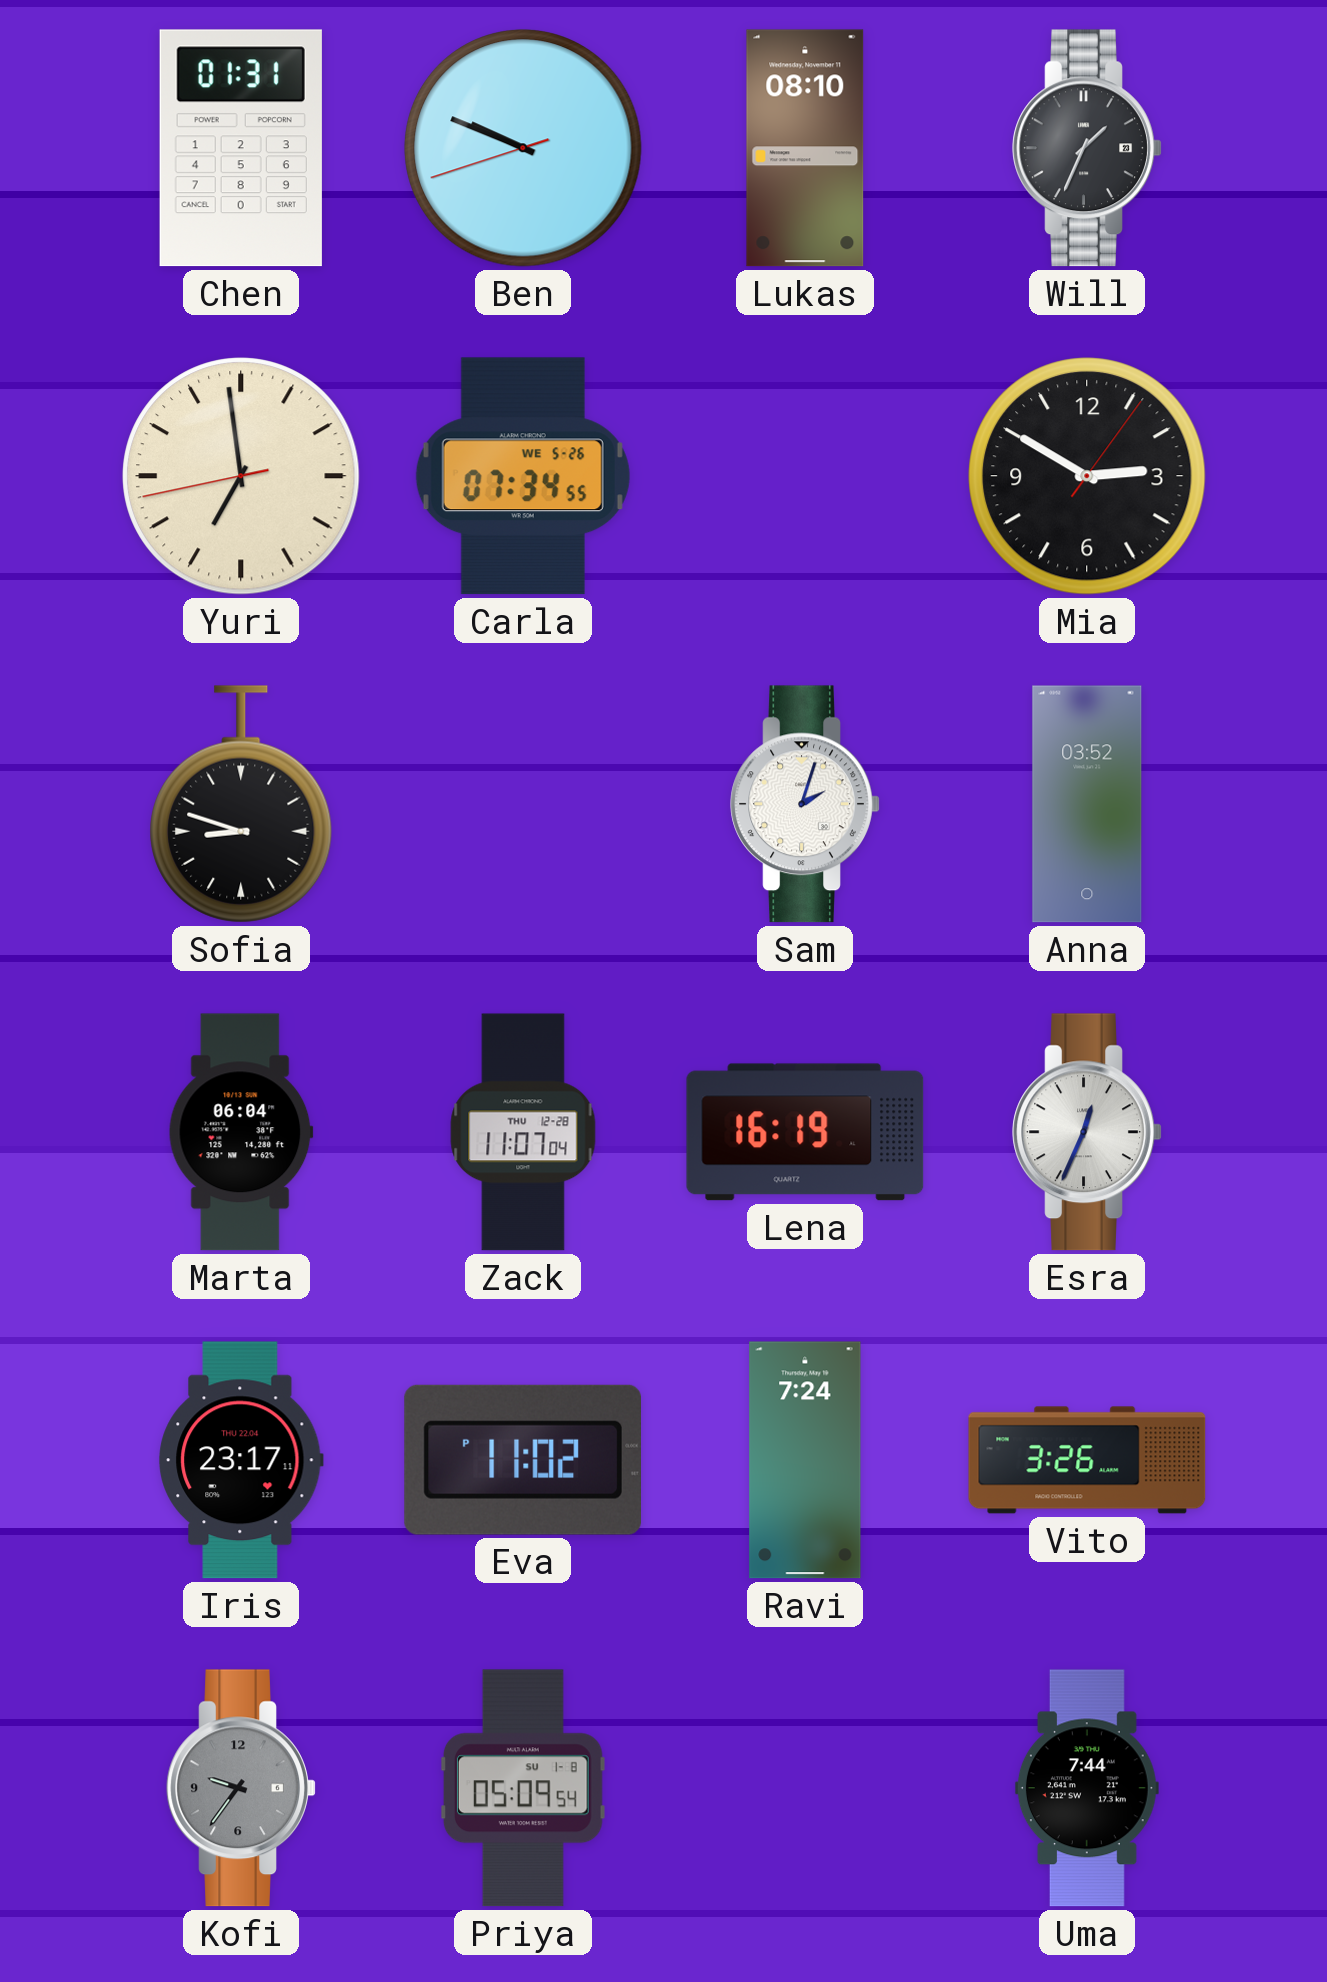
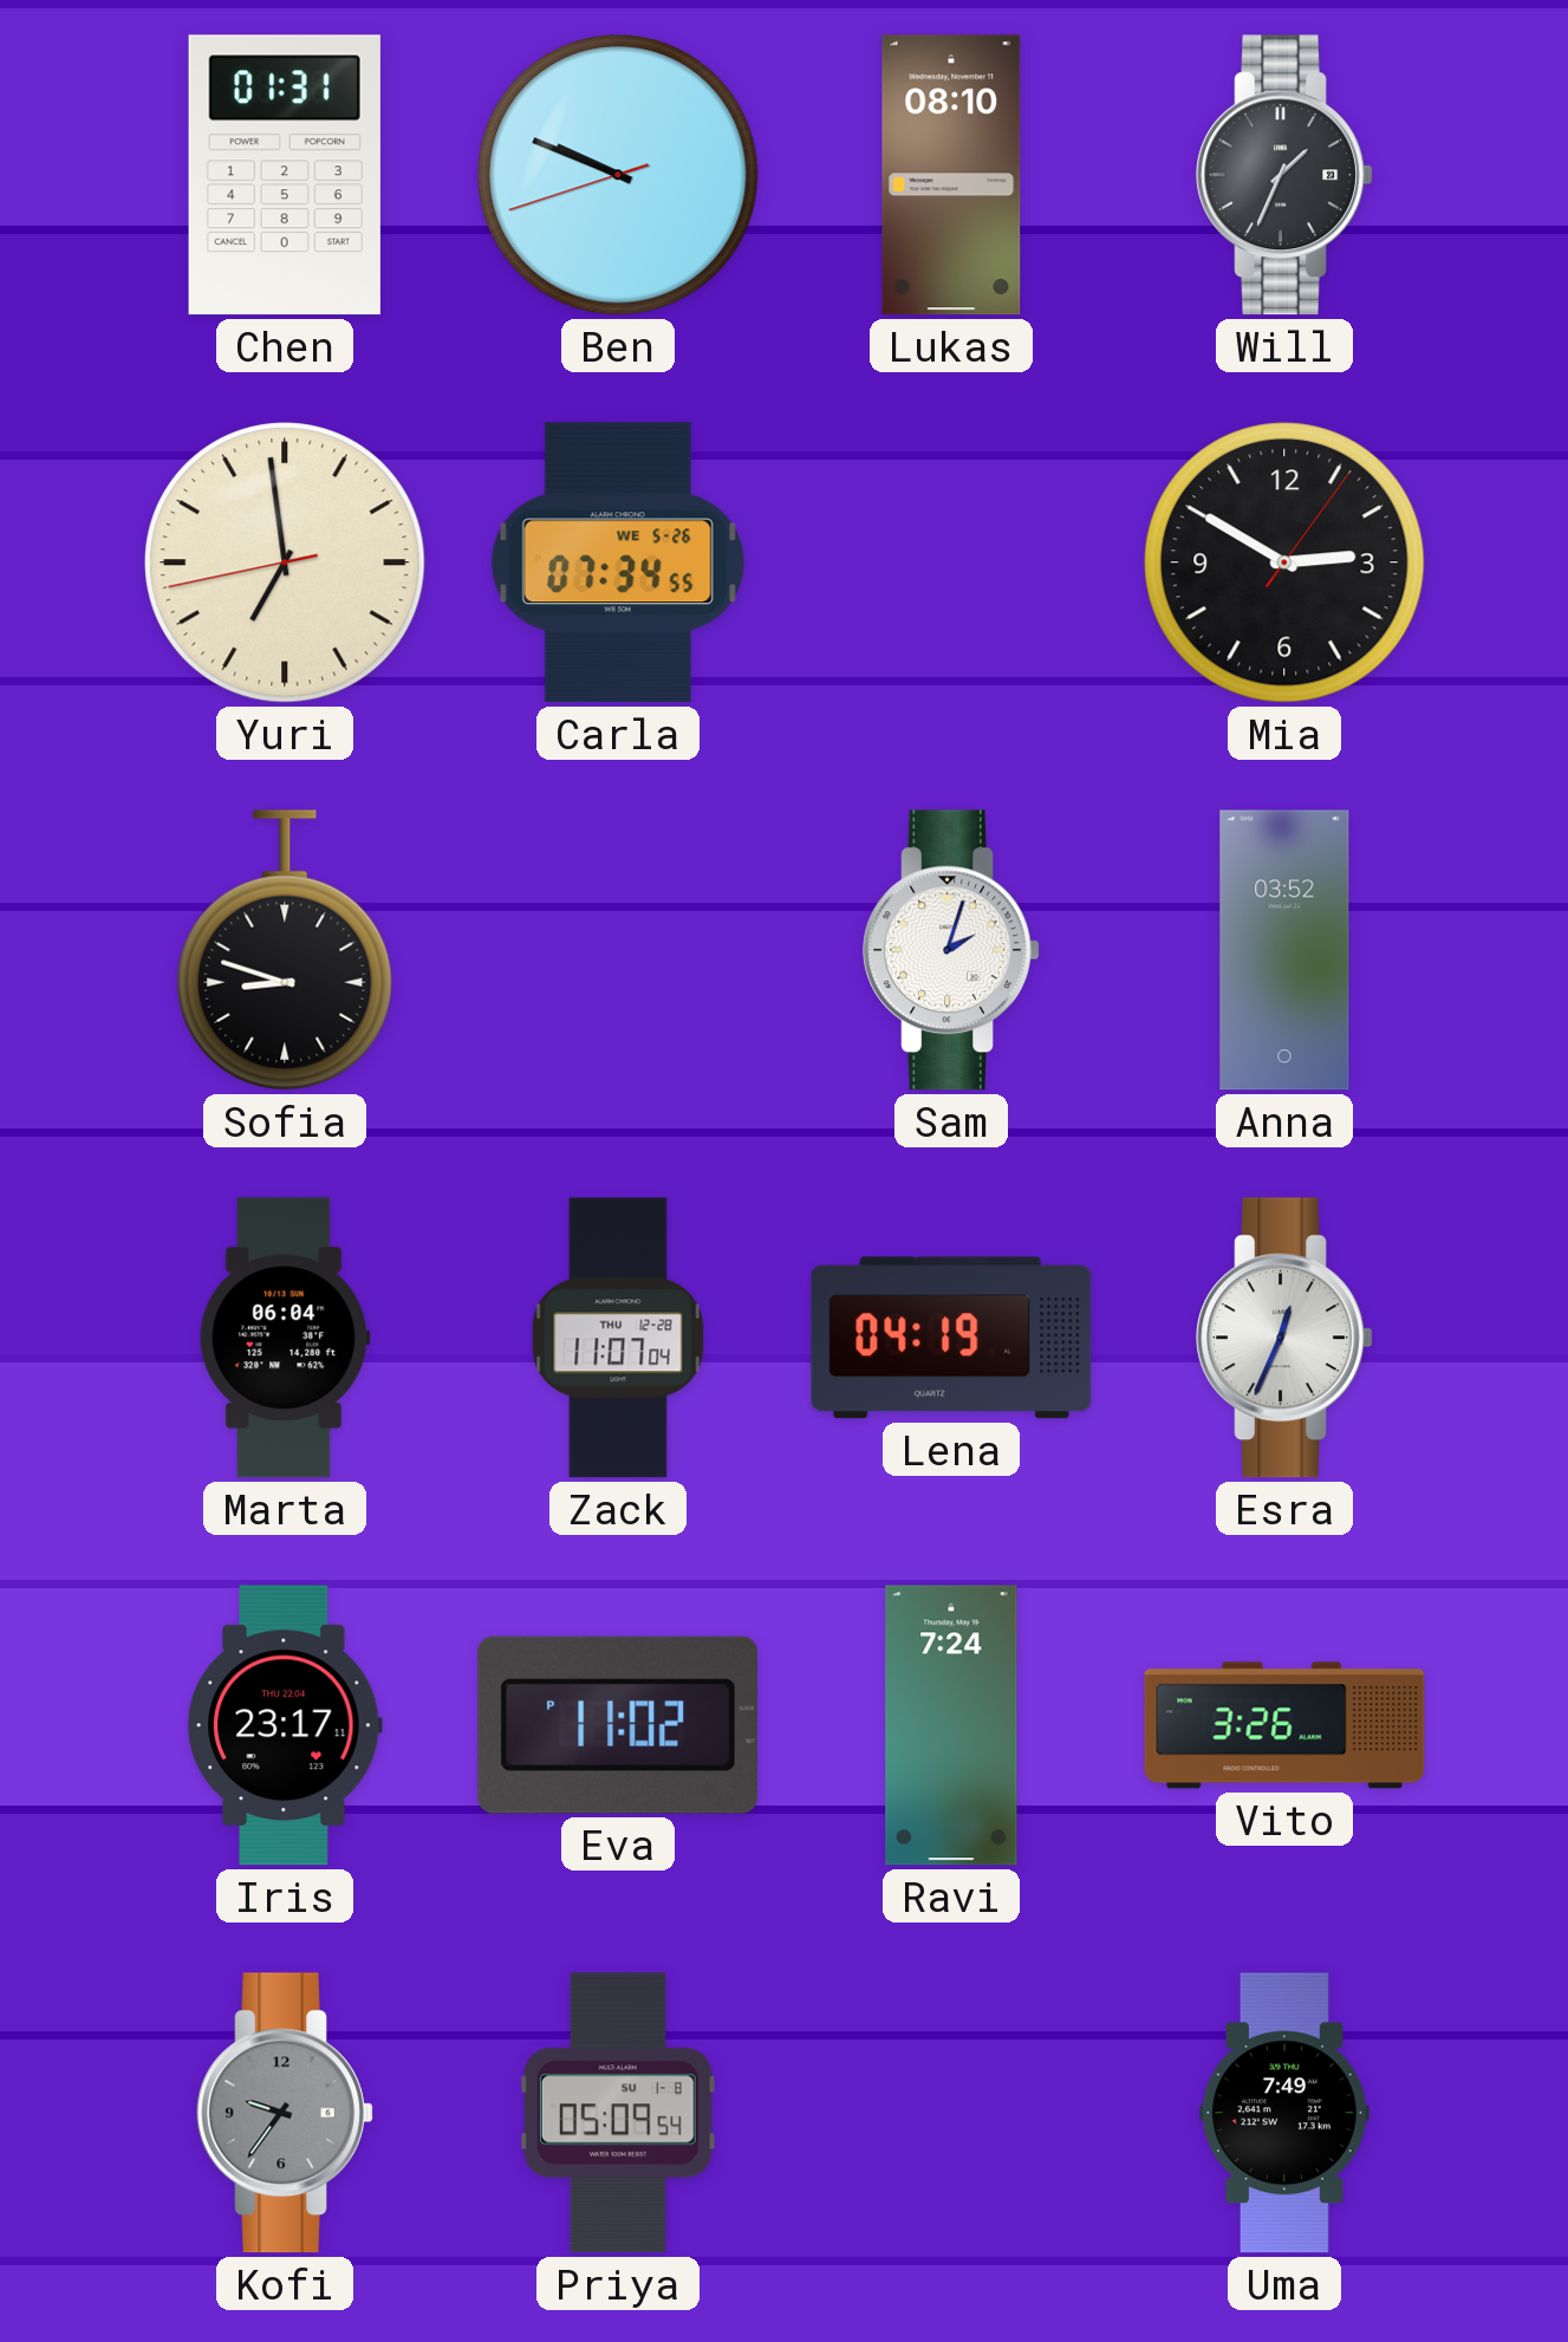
Lena: 16:19 -> 04:19 (951, 1338)
Uma: 7:44 -> 7:49 (1284, 2113)
